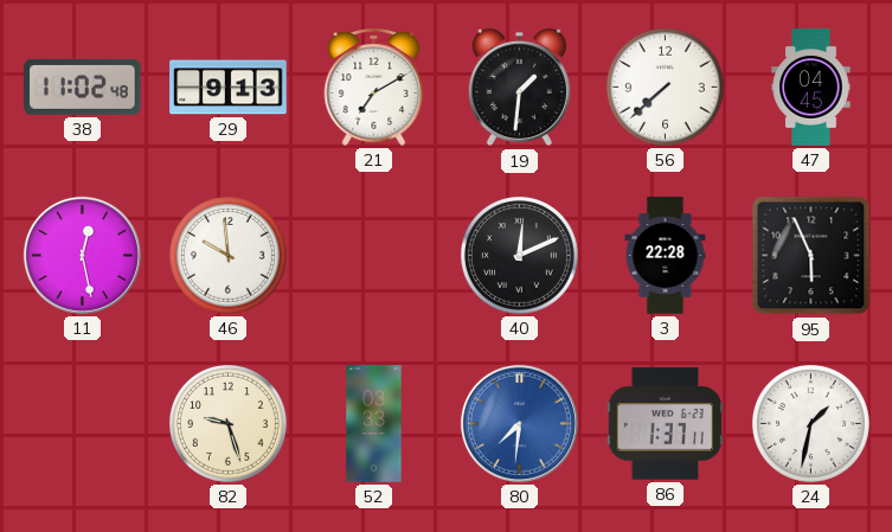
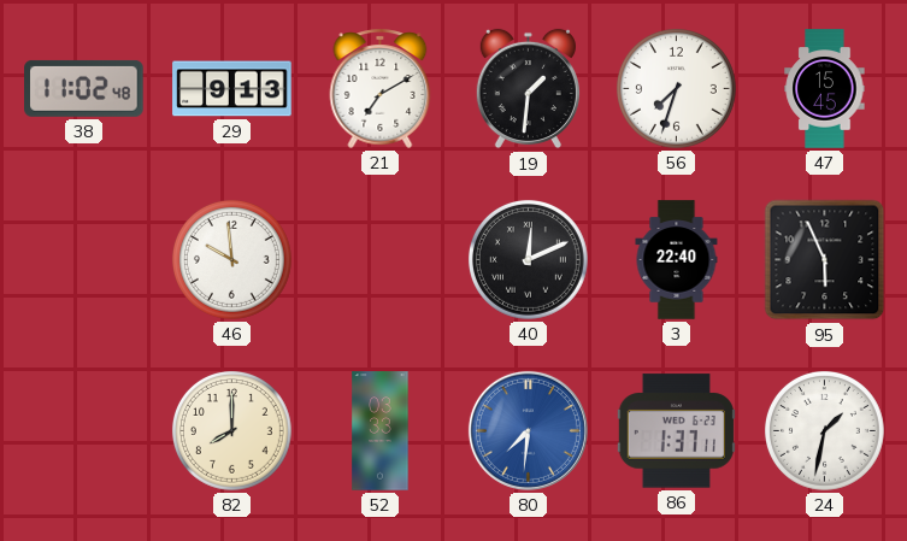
56: 7:38 -> 7:33 (677, 89)
47: 04:45 -> 15:45 (825, 89)
11: 12:28 -> none (82, 255)
3: 22:28 -> 22:40 (677, 260)
82: 9:27 -> 8:00 (232, 431)
